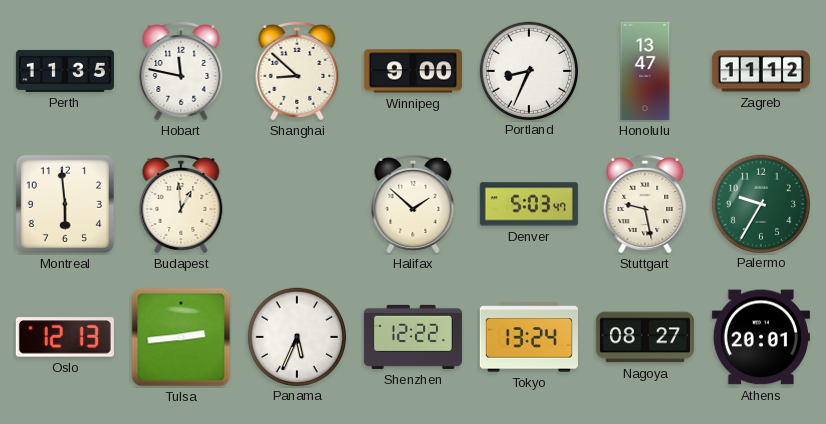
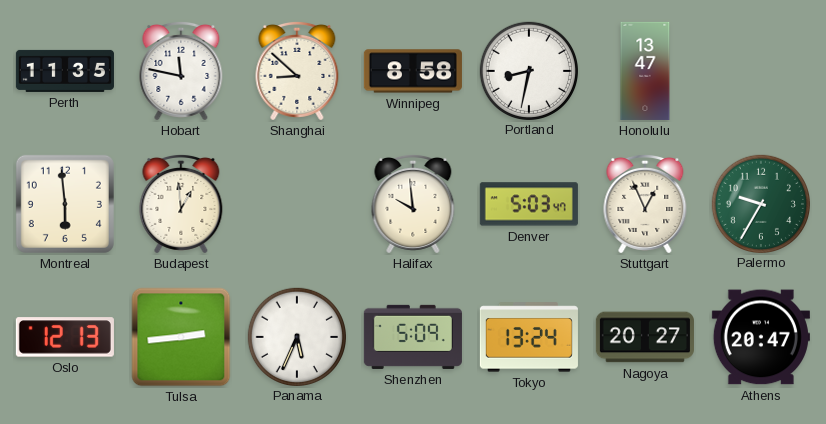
Winnipeg: 9:00 -> 8:58 (413, 71)
Portland: 8:34 -> 8:32 (528, 70)
Zagreb: 11:12 -> none (761, 71)
Halifax: 1:52 -> 9:59 (413, 204)
Stuttgart: 9:28 -> 12:56 (645, 204)
Shenzhen: 12:22 -> 5:09 (413, 337)
Nagoya: 08:27 -> 20:27 (645, 337)
Athens: 20:01 -> 20:47 (761, 337)
